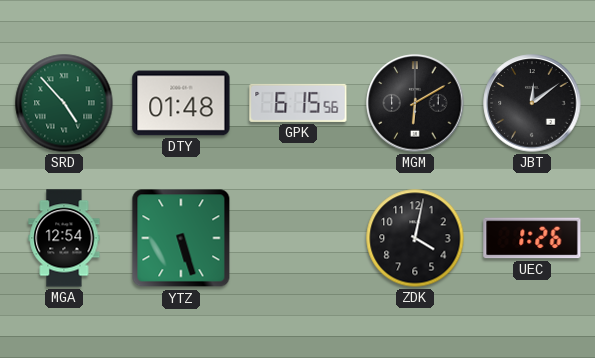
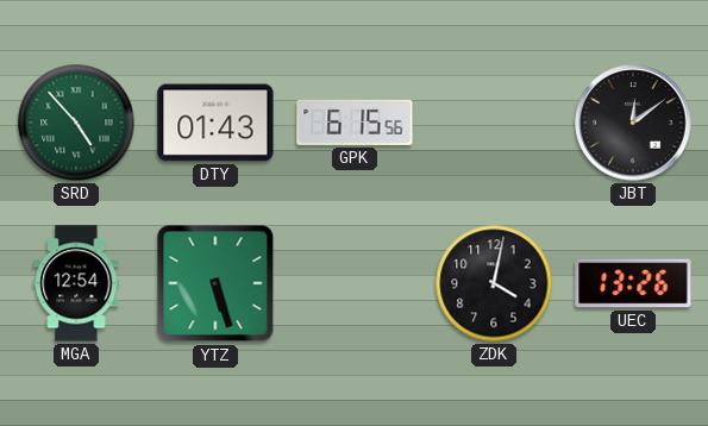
DTY: 01:48 -> 01:43 (215, 123)
MGM: 6:10 -> none (415, 103)
UEC: 1:26 -> 13:26 (633, 283)
